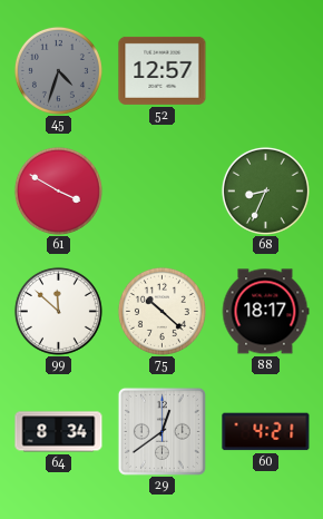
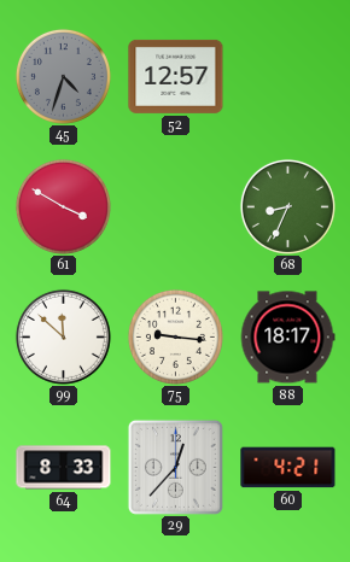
75: 10:22 -> 9:16 (175, 336)
64: 8:34 -> 8:33 (64, 468)
29: 12:39 -> 12:37 (175, 467)
